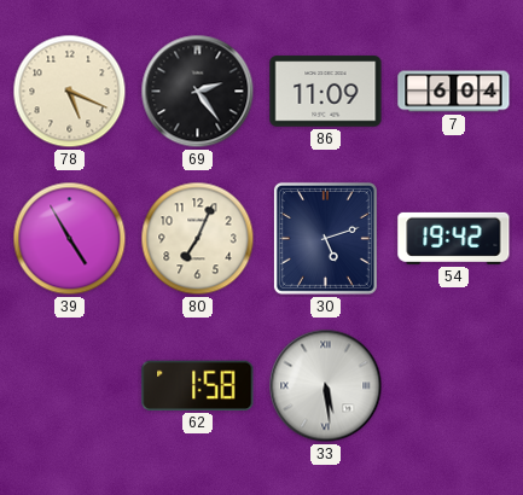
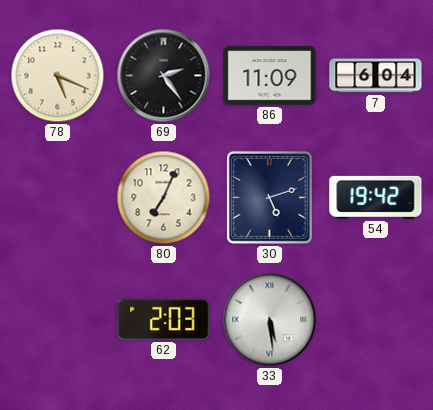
39: 4:55 -> none (70, 239)
62: 1:58 -> 2:03 (164, 319)
